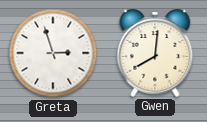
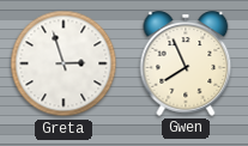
Gwen: 8:01 -> 7:56 (186, 63)
